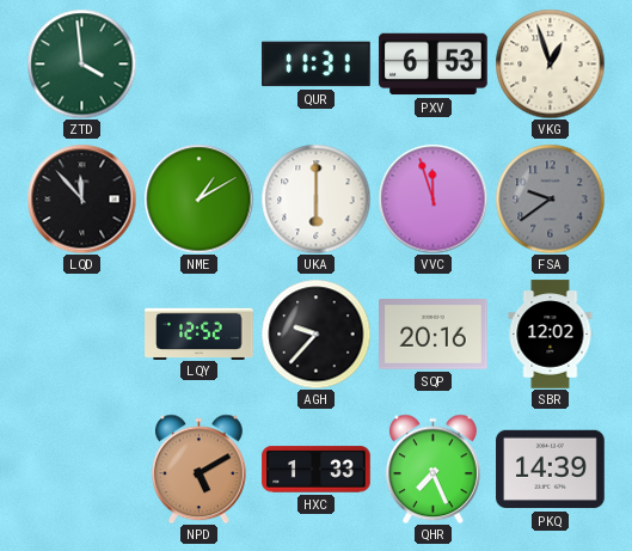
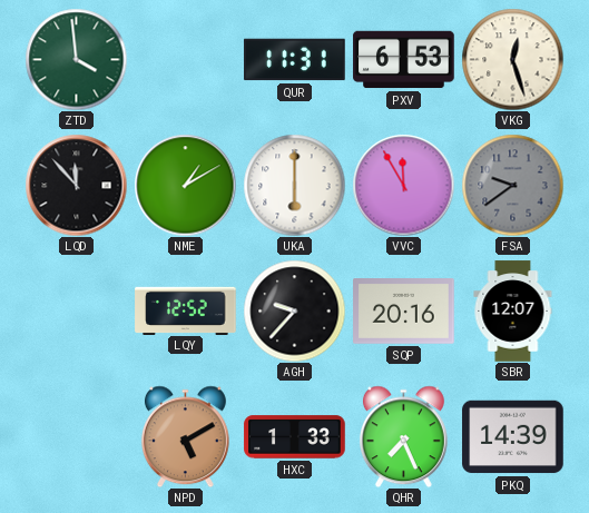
VKG: 12:57 -> 12:27 (512, 59)
VVC: 11:57 -> 11:55 (403, 185)
SBR: 12:02 -> 12:07 (513, 312)
